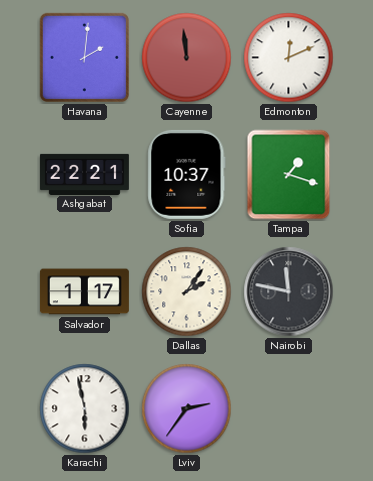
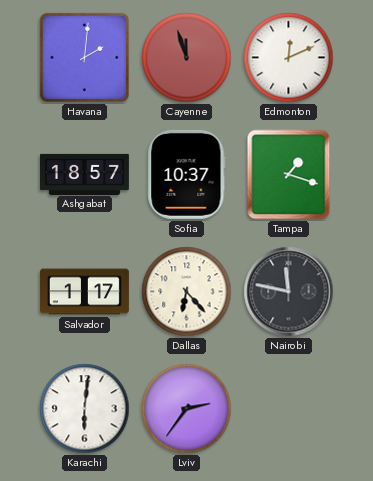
Cayenne: 11:59 -> 11:57 (187, 58)
Ashgabat: 22:21 -> 18:57 (84, 174)
Dallas: 2:06 -> 6:23 (187, 292)
Karachi: 5:58 -> 6:01 (85, 409)
